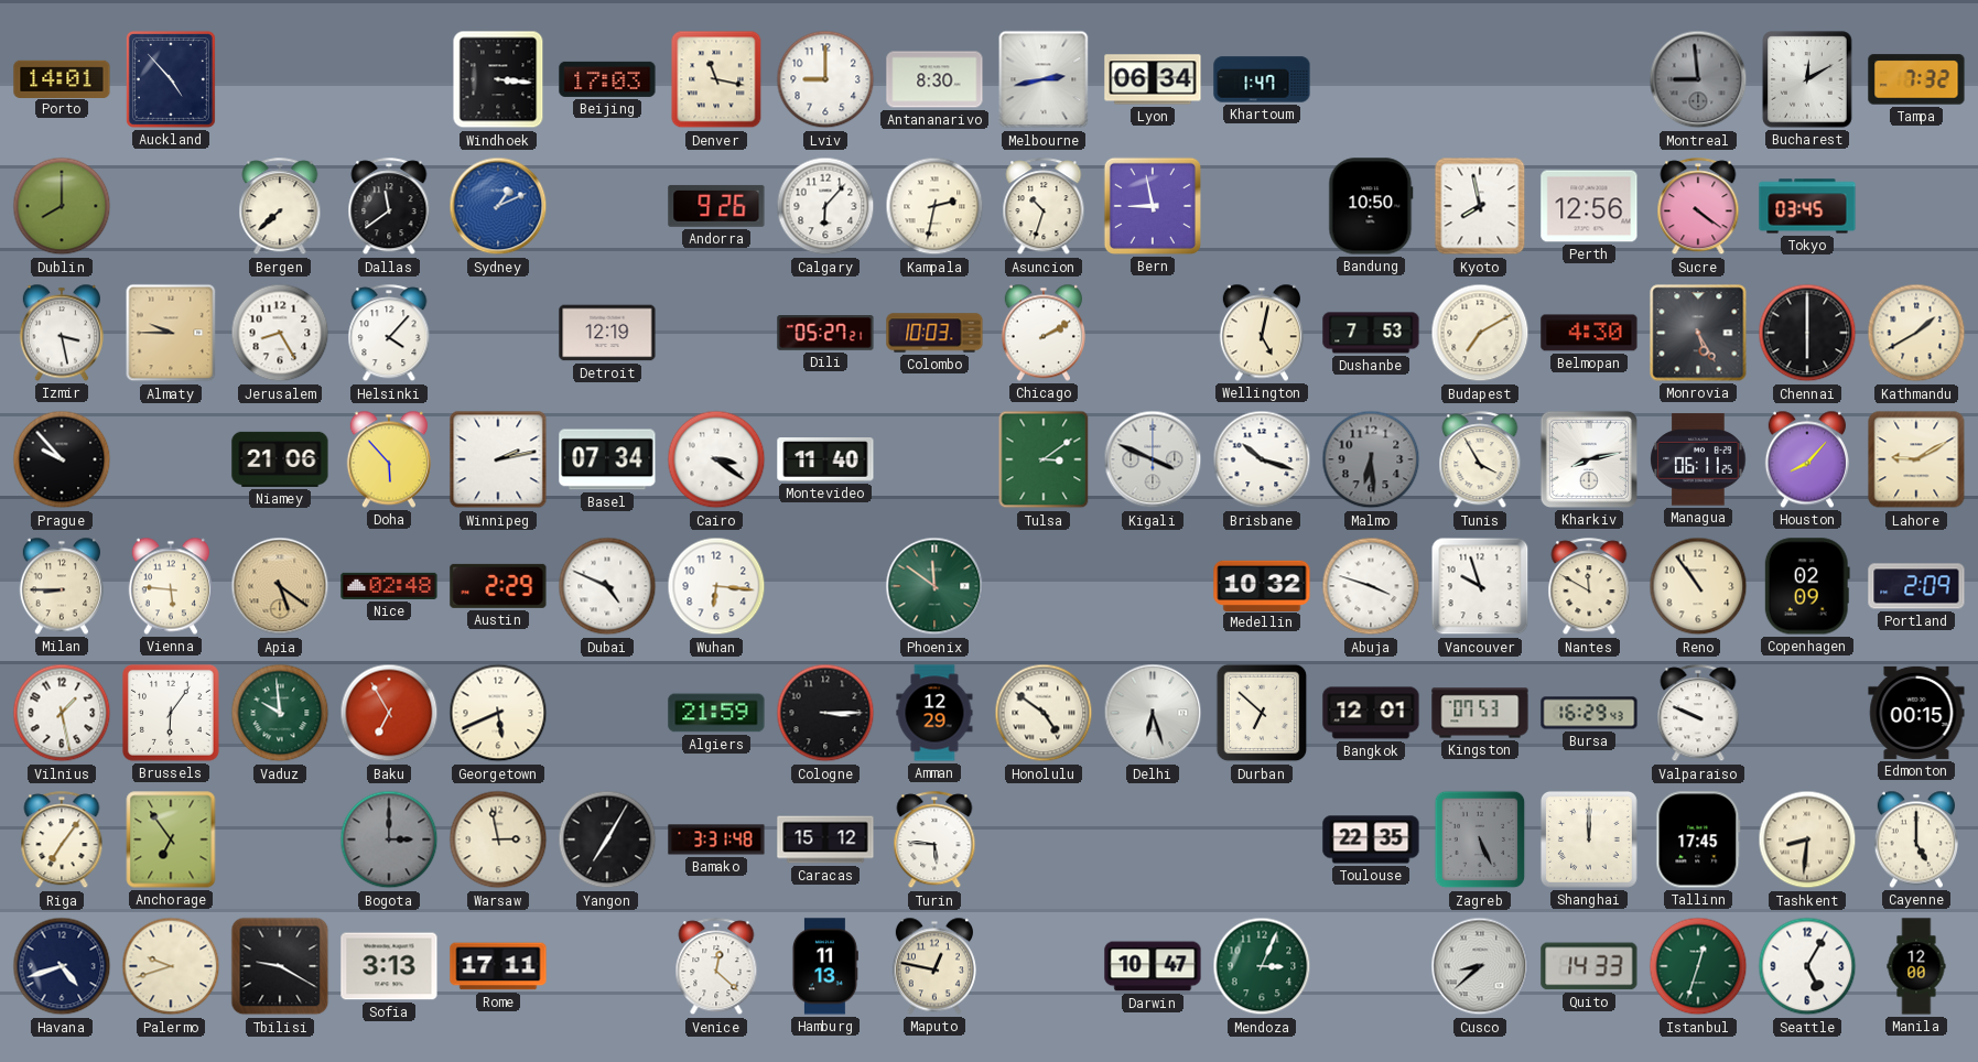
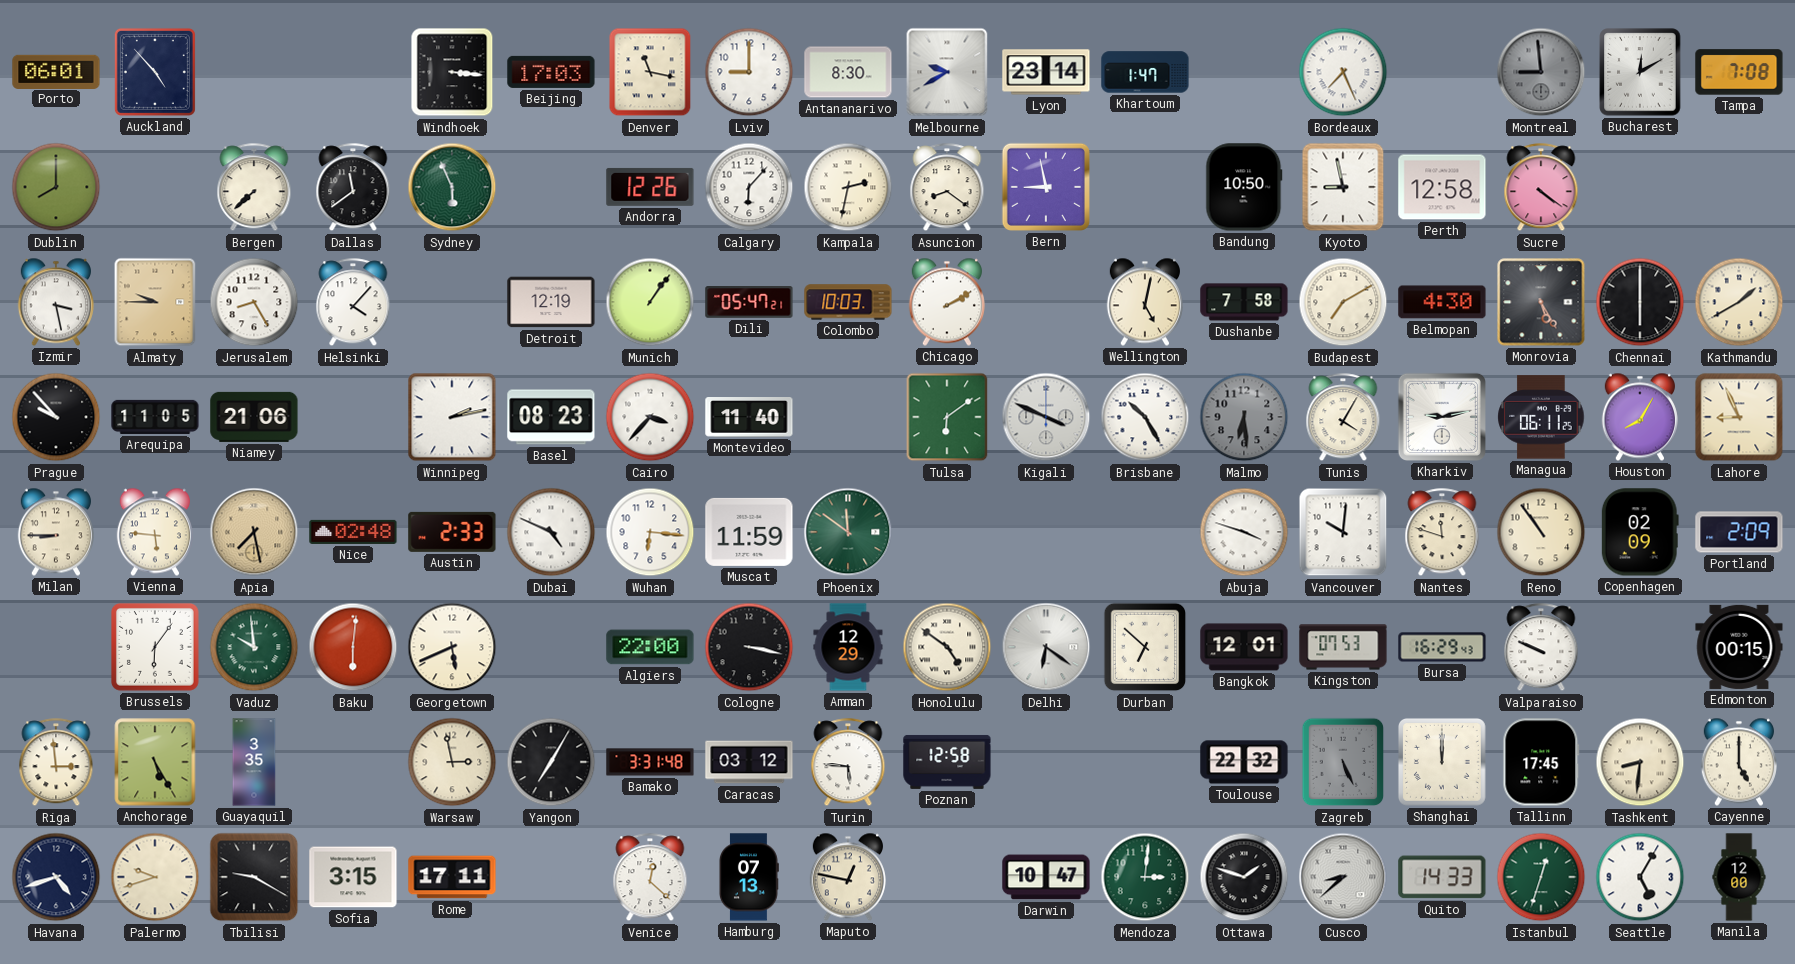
Porto: 14:01 -> 06:01 (56, 71)
Melbourne: 2:43 -> 9:40 (947, 72)
Lyon: 06:34 -> 23:14 (1046, 72)
Bordeaux: none -> 7:26 (1343, 72)
Tampa: 7:32 -> 7:08 (1739, 72)
Sydney: 1:11 -> 5:56 (452, 187)
Sydney dial: blue -> green (452, 187)
Andorra: 9:26 -> 12:26 (650, 187)
Asuncion: 10:33 -> 8:21 (947, 188)
Kyoto: 7:58 -> 8:58 (1343, 187)
Perth: 12:56 -> 12:58 (1442, 187)
Tokyo: 03:45 -> none (1807, 206)
Munich: none -> 1:06 (650, 302)
Dili: 05:27 -> 05:47 (749, 302)
Dushanbe: 7:53 -> 7:58 (1244, 302)
Arequipa: none -> 11:05 (155, 417)
Doha: 5:53 -> none (389, 459)
Basel: 07:34 -> 08:23 (551, 417)
Cairo: 3:21 -> 3:37 (650, 417)
Tulsa: 3:09 -> 6:09 (947, 417)
Brisbane: 10:18 -> 10:25 (1145, 417)
Tunis: 3:55 -> 4:05 (1343, 418)
Kharkiv: 8:13 -> 9:13 (1442, 417)
Houston: 8:07 -> 8:05 (1640, 417)
Lahore: 9:10 -> 8:56 (1739, 417)
Apia: 5:21 -> 7:28 (254, 532)
Austin: 2:29 -> 2:33 (452, 532)
Muscat: none -> 11:59 (749, 532)
Medellin: 10:32 -> none (1262, 585)
Vancouver: 9:57 -> 10:01 (1343, 532)
Nantes: 11:50 -> 11:48 (1442, 533)
Vilnius: 1:28 -> none (62, 713)
Baku: 6:55 -> 6:01 (353, 647)
Algiers: 21:59 -> 22:00 (650, 647)
Cologne: 3:15 -> 3:17 (749, 647)
Delhi: 6:27 -> 6:21 (1046, 647)
Riga: 7:06 -> 2:59 (56, 763)
Anchorage: 6:54 -> 5:25 (155, 762)
Guayaquil: none -> 3:35 (254, 762)
Bogota: 3:00 -> none (389, 839)
Caracas: 15:12 -> 03:12 (749, 762)
Poznan: none -> 12:58 (947, 762)
Toulouse: 22:35 -> 22:32 (1244, 762)
Sofia: 3:13 -> 3:15 (353, 877)
Hamburg: 11:13 -> 07:13 (748, 877)
Mendoza: 3:04 -> 3:01 (1145, 877)
Ottawa: none -> 1:48 (1244, 877)
